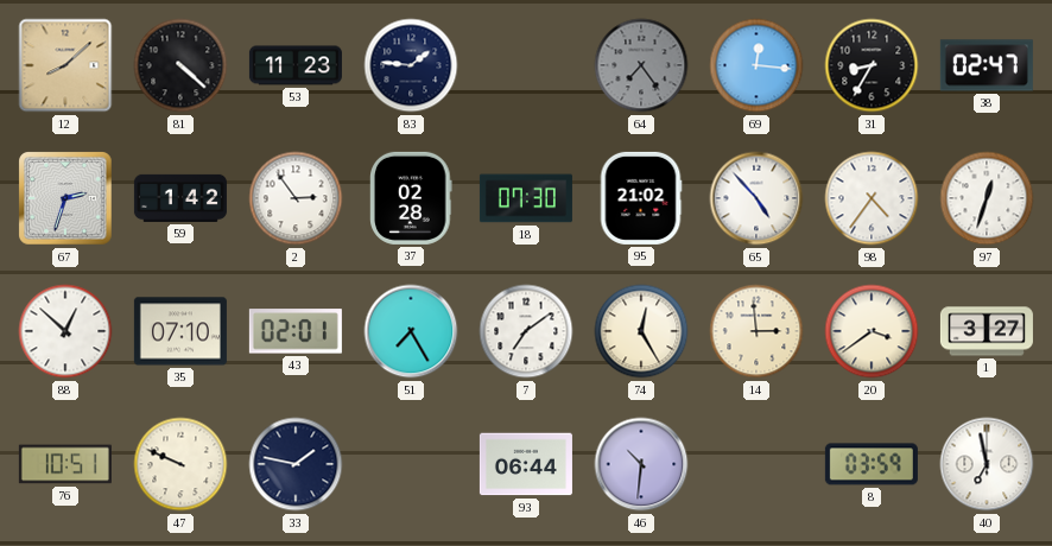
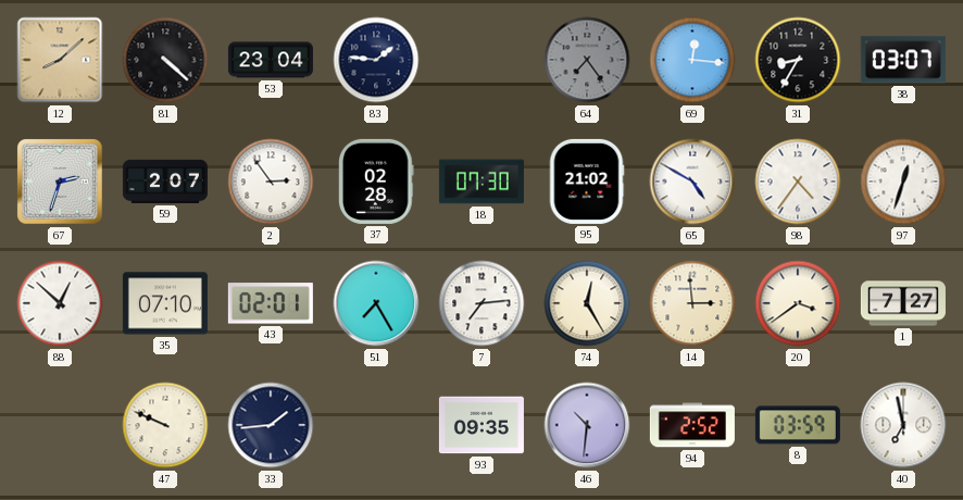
53: 11:23 -> 23:04 (271, 60)
38: 02:47 -> 03:07 (903, 60)
59: 1:42 -> 2:07 (165, 182)
65: 4:53 -> 4:50 (692, 182)
7: 7:09 -> 7:14 (481, 303)
1: 3:27 -> 7:27 (903, 303)
76: 10:51 -> none (65, 464)
33: 1:47 -> 1:44 (271, 425)
93: 06:44 -> 09:35 (481, 425)
94: none -> 2:52 (692, 425)
